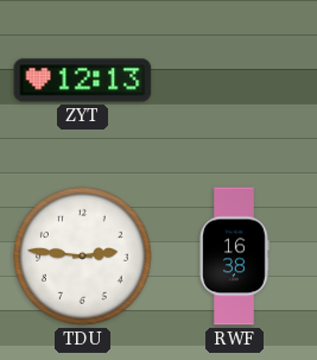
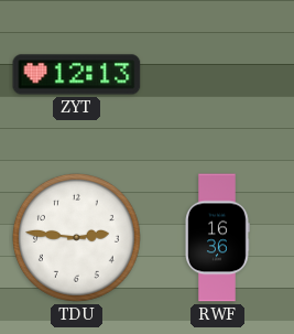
RWF: 16:38 -> 16:36 (217, 238)
